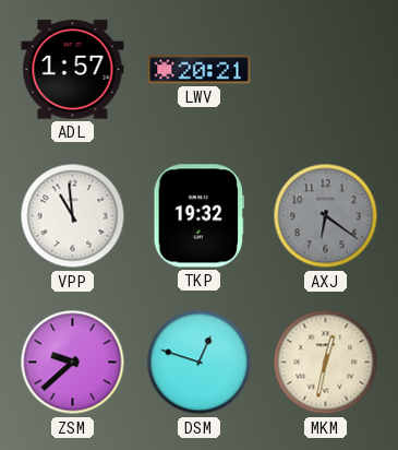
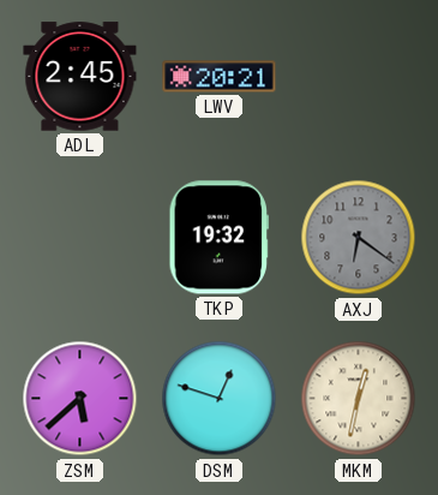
ADL: 1:57 -> 2:45 (80, 77)
VPP: 10:59 -> none (73, 216)
ZSM: 9:38 -> 5:38 (80, 399)
